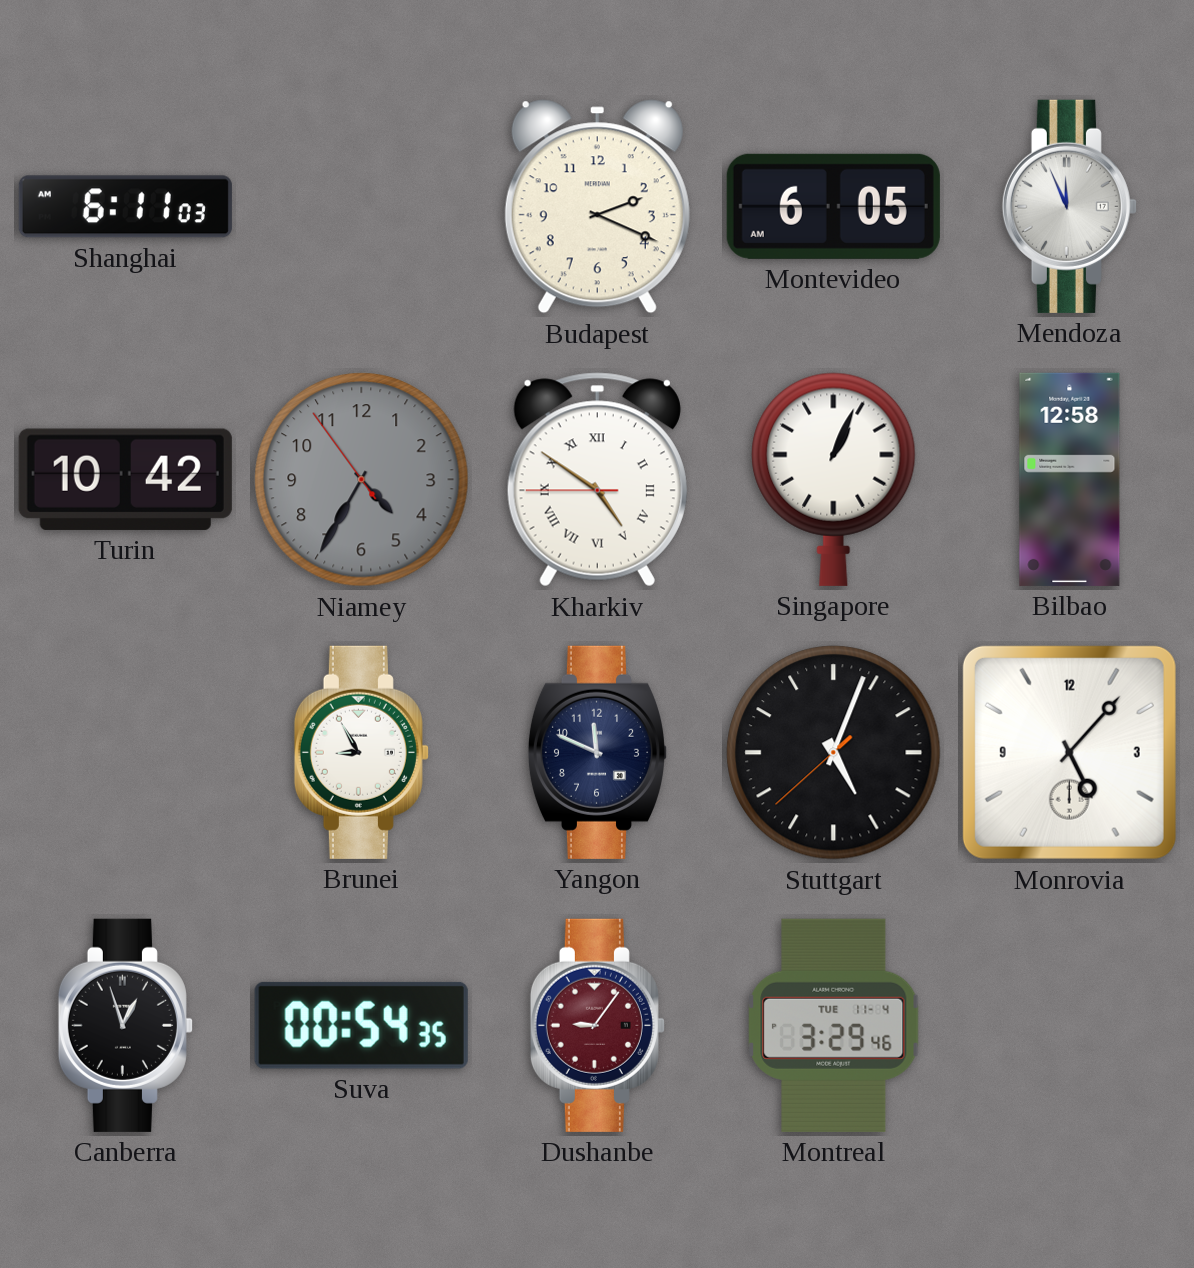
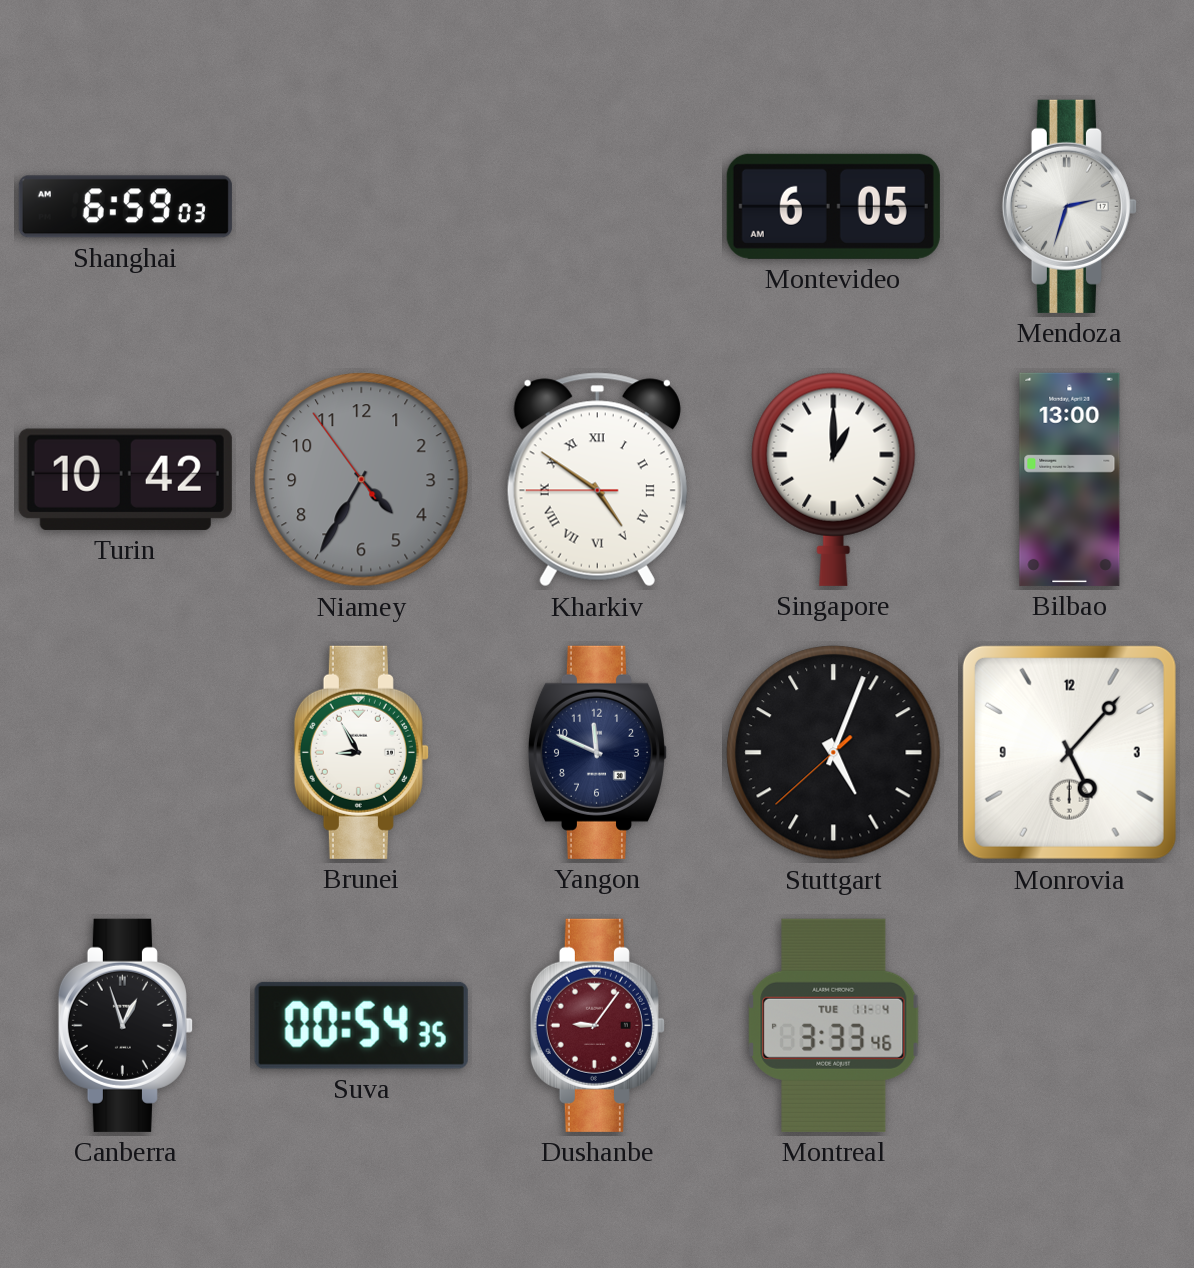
Shanghai: 6:11 -> 6:59 (125, 207)
Budapest: 2:19 -> none (597, 207)
Mendoza: 11:56 -> 2:33 (1069, 206)
Singapore: 1:04 -> 1:00 (834, 479)
Bilbao: 12:58 -> 13:00 (1070, 479)
Montreal: 3:29 -> 3:33 (834, 1025)
